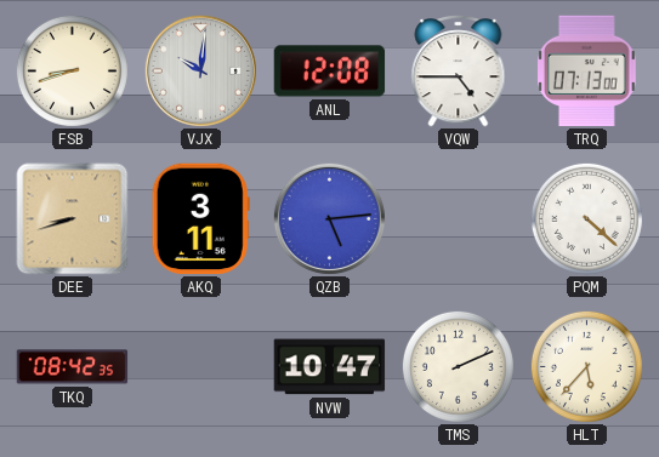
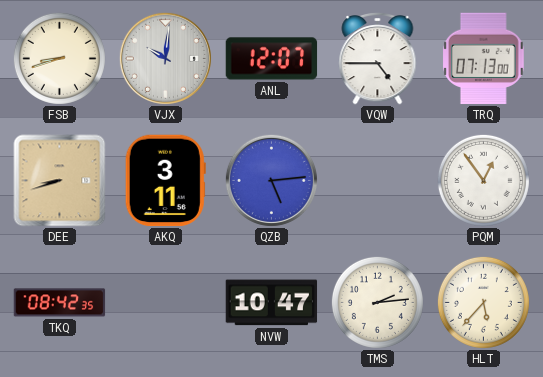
ANL: 12:08 -> 12:07 (272, 59)
PQM: 4:22 -> 12:54 (483, 180)
TMS: 2:11 -> 2:14 (377, 302)
